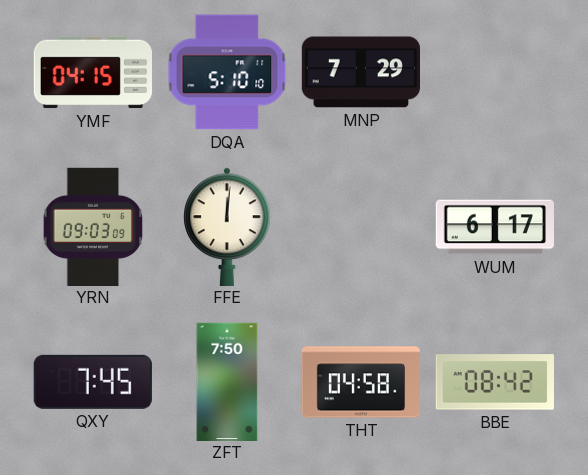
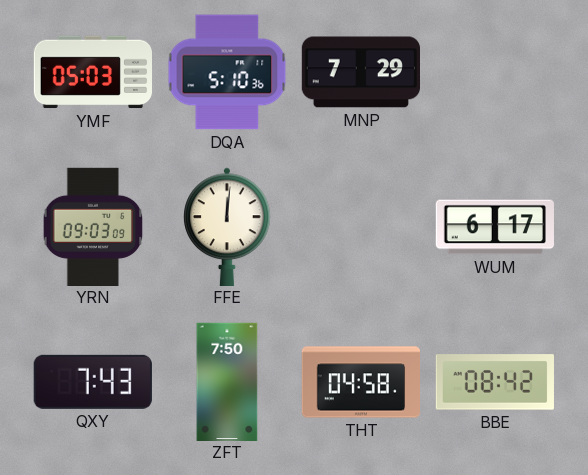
YMF: 04:15 -> 05:03 (92, 72)
DQA: 5:10:10 -> 5:10:36 (227, 72)
QXY: 7:45 -> 7:43 (93, 382)
